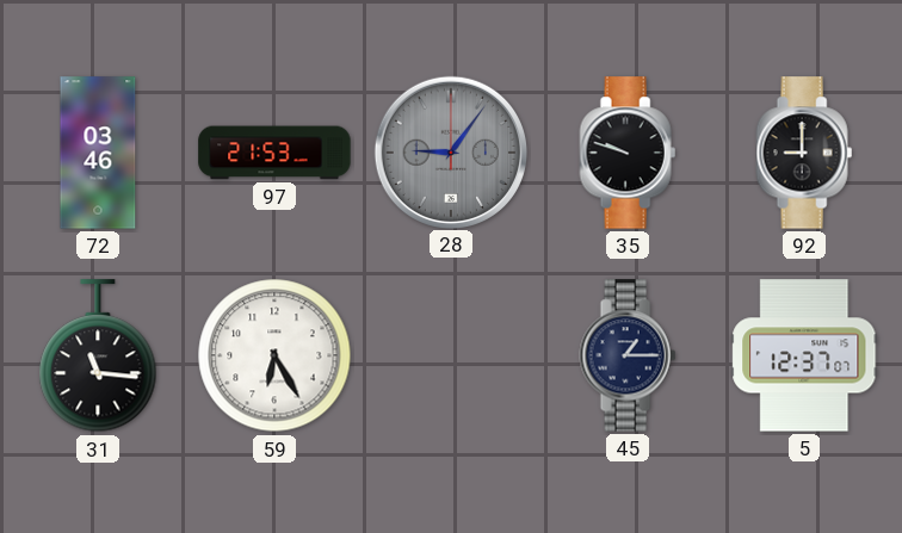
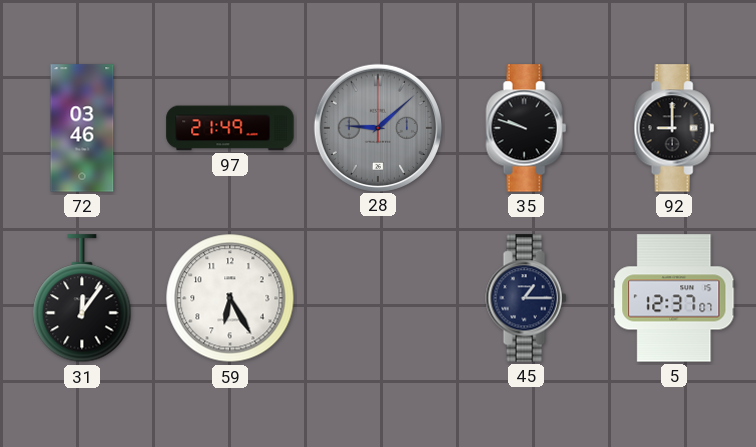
97: 21:53 -> 21:49 (230, 128)
28: 9:06 -> 9:08 (377, 127)
31: 11:16 -> 12:06 (82, 299)
